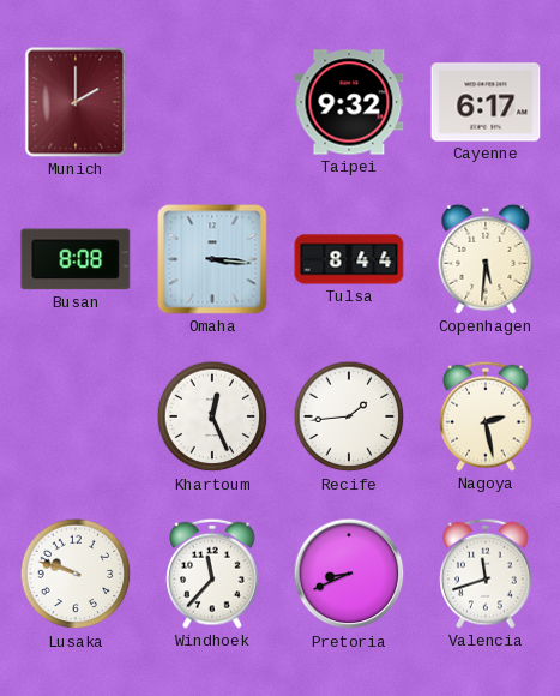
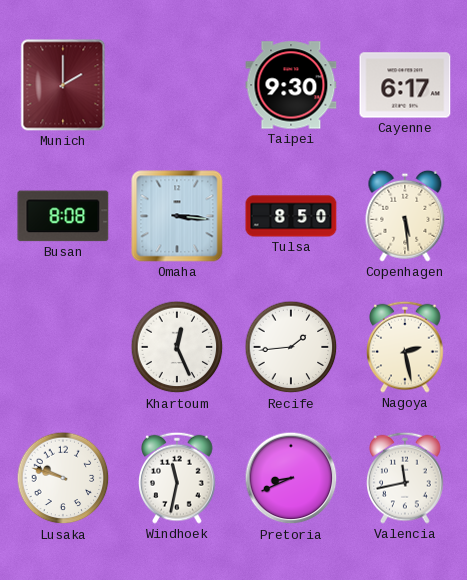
Taipei: 9:32 -> 9:30 (291, 85)
Tulsa: 8:44 -> 8:50 (291, 216)
Copenhagen: 5:31 -> 5:29 (405, 216)
Windhoek: 11:37 -> 11:32 (177, 478)
Valencia: 11:42 -> 11:43 (405, 478)
